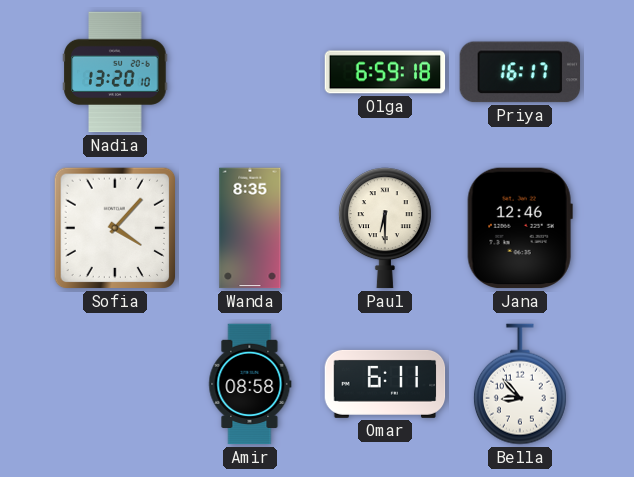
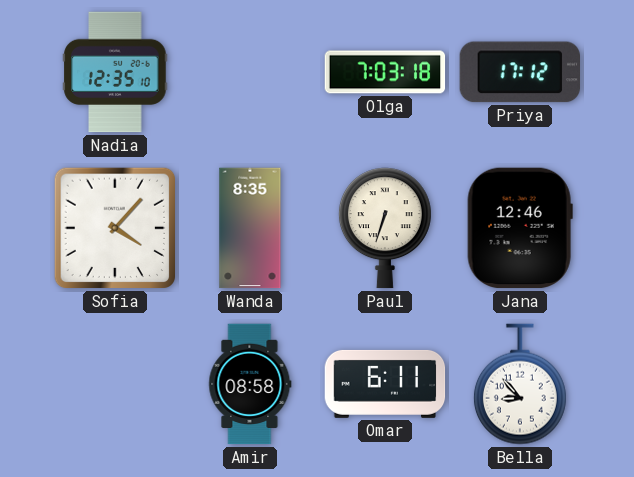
Nadia: 13:20 -> 12:35 (115, 72)
Olga: 6:59 -> 7:03 (385, 72)
Priya: 16:17 -> 17:12 (519, 72)
Paul: 6:30 -> 6:33 (385, 228)
